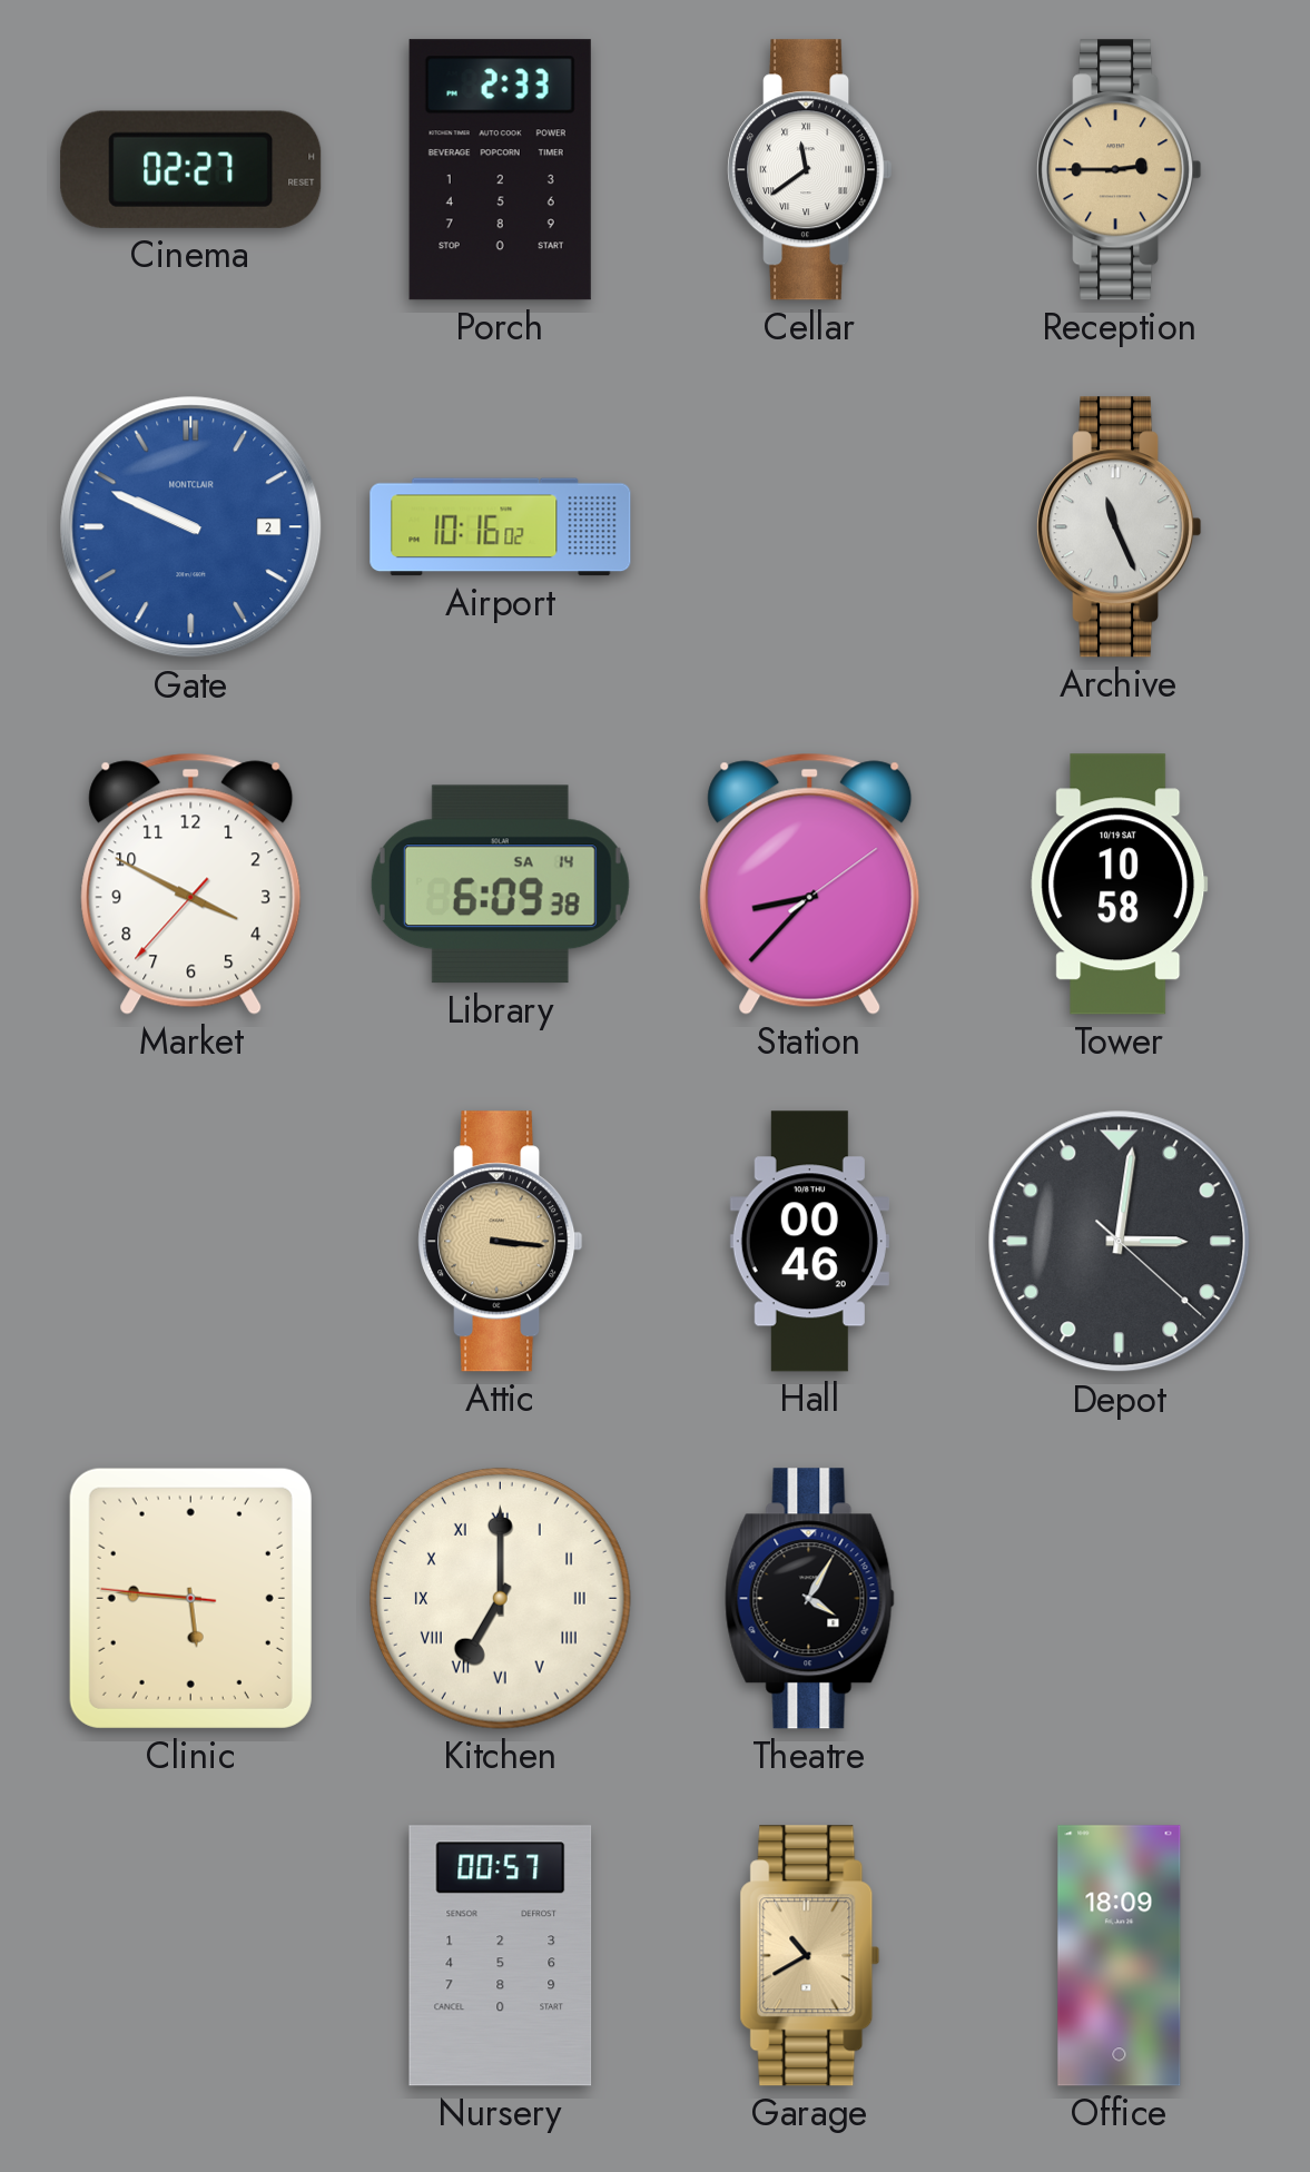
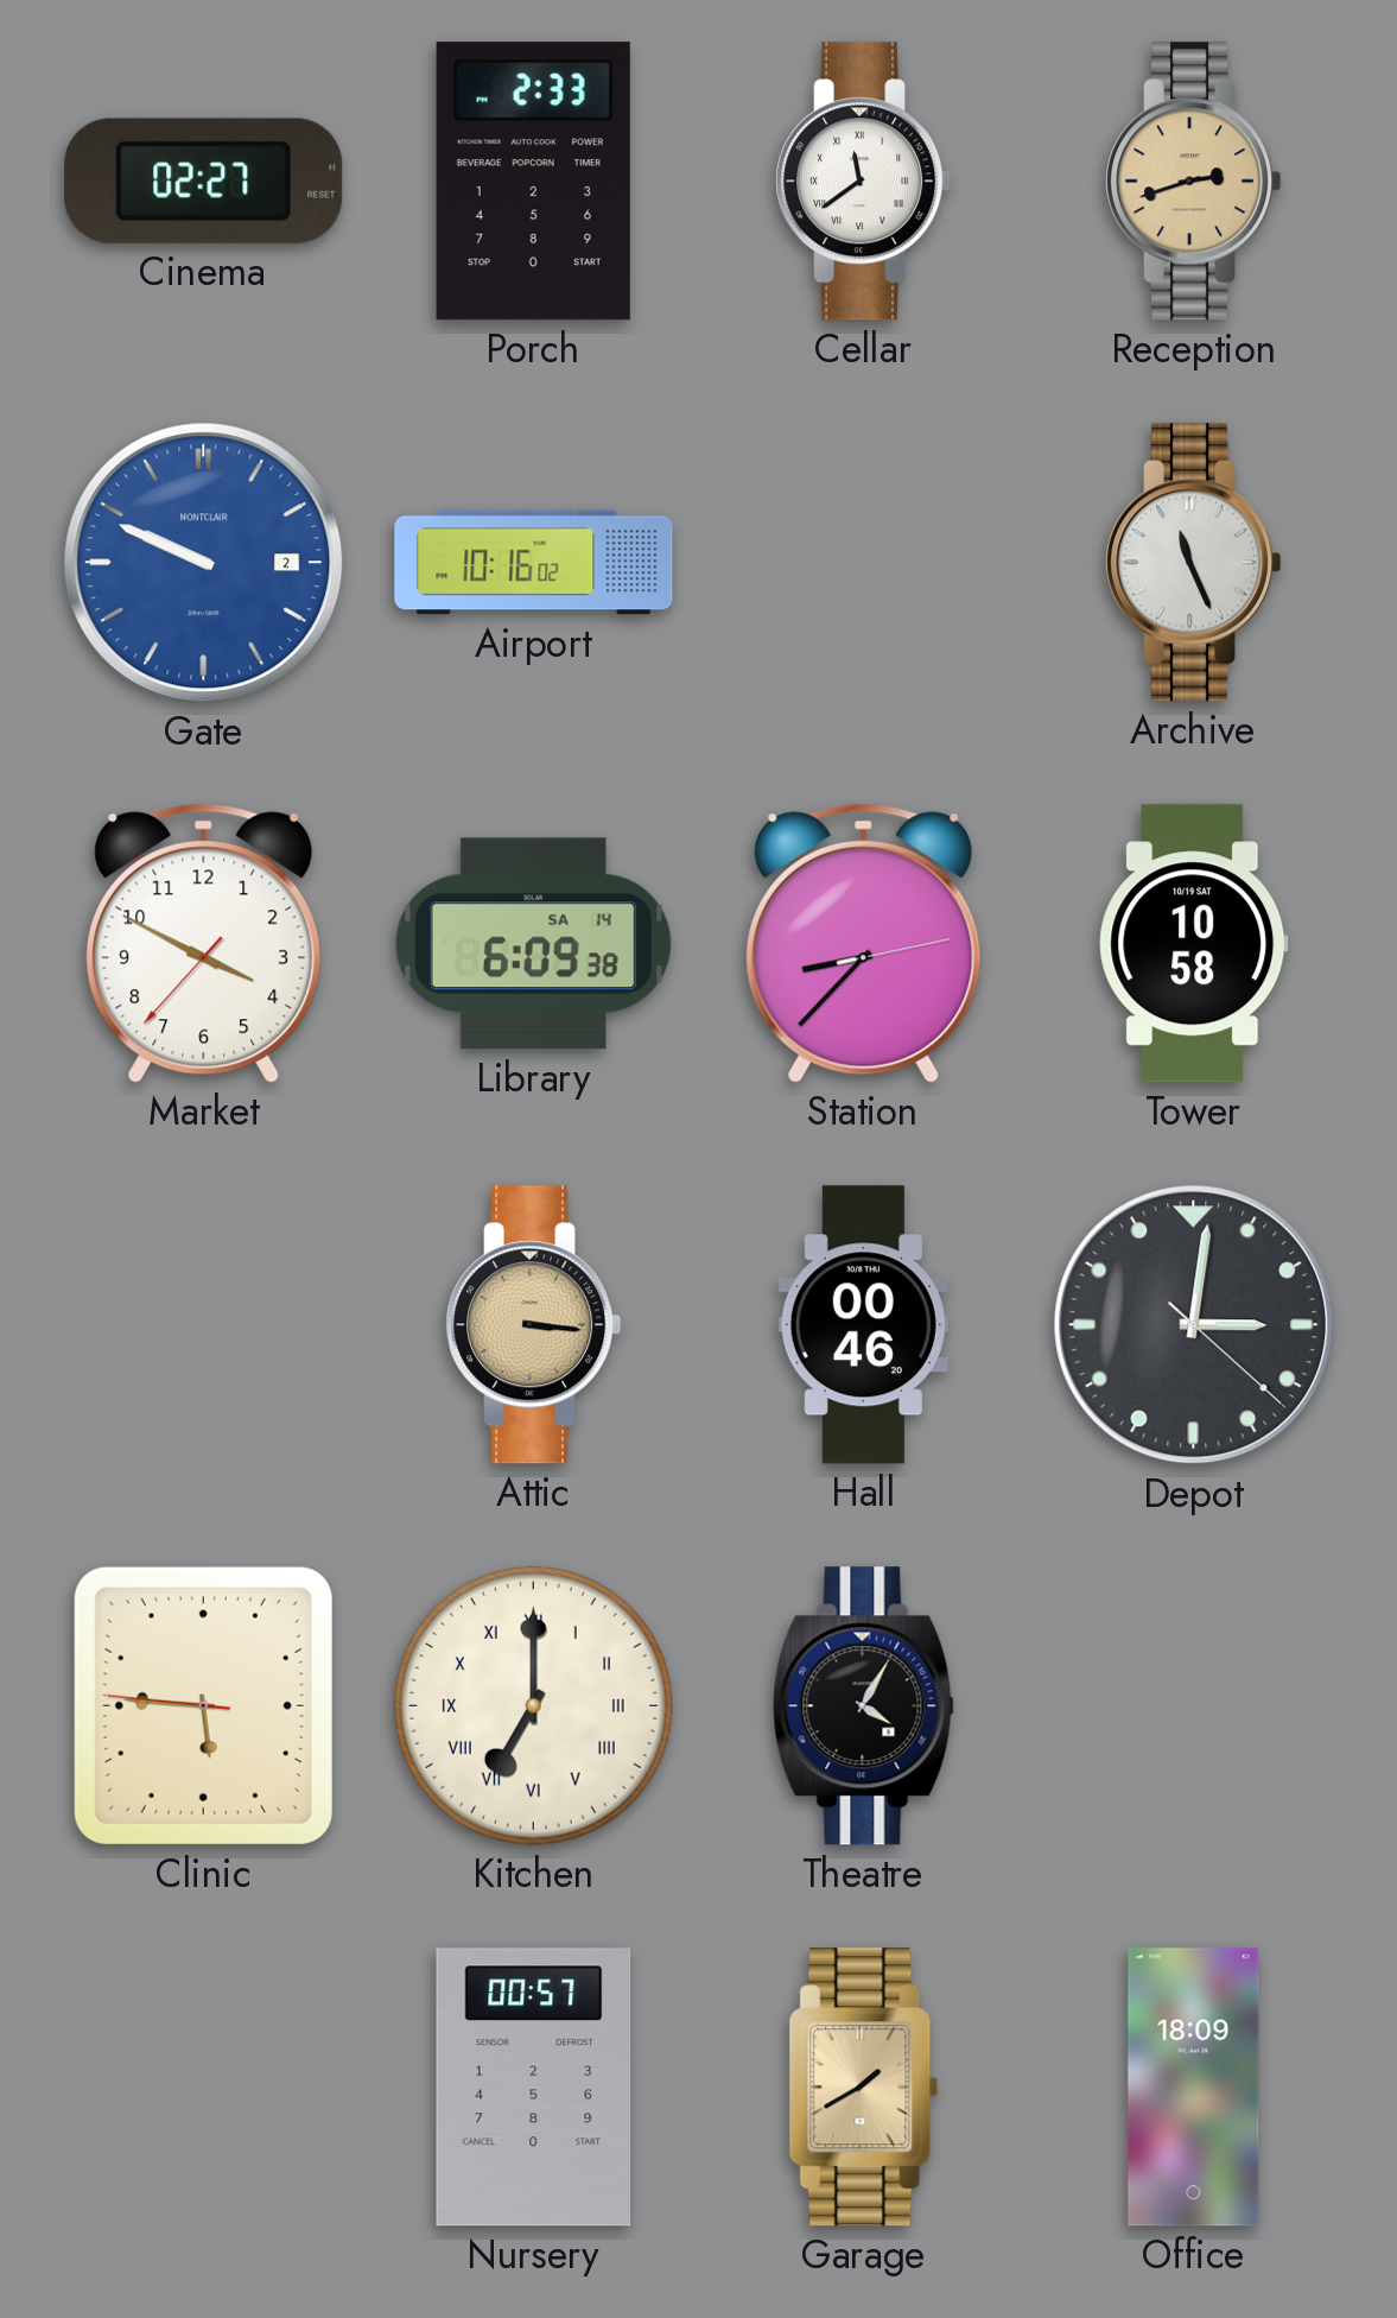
Reception: 2:45 -> 2:42 (1194, 182)
Station: 8:37:09 -> 8:37:13 (864, 943)
Garage: 10:40 -> 1:40 (864, 2088)
